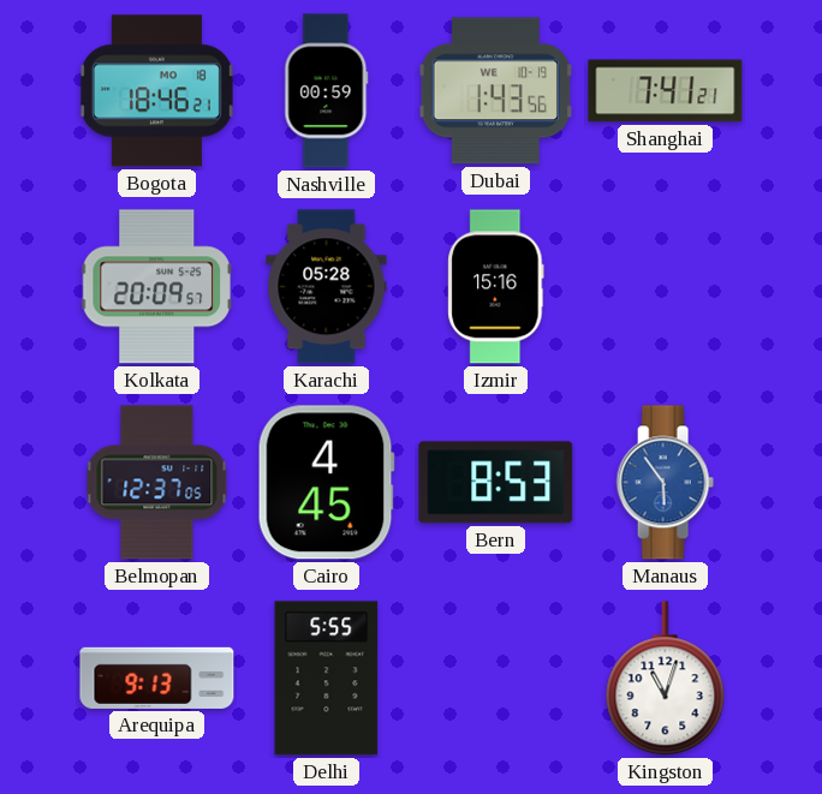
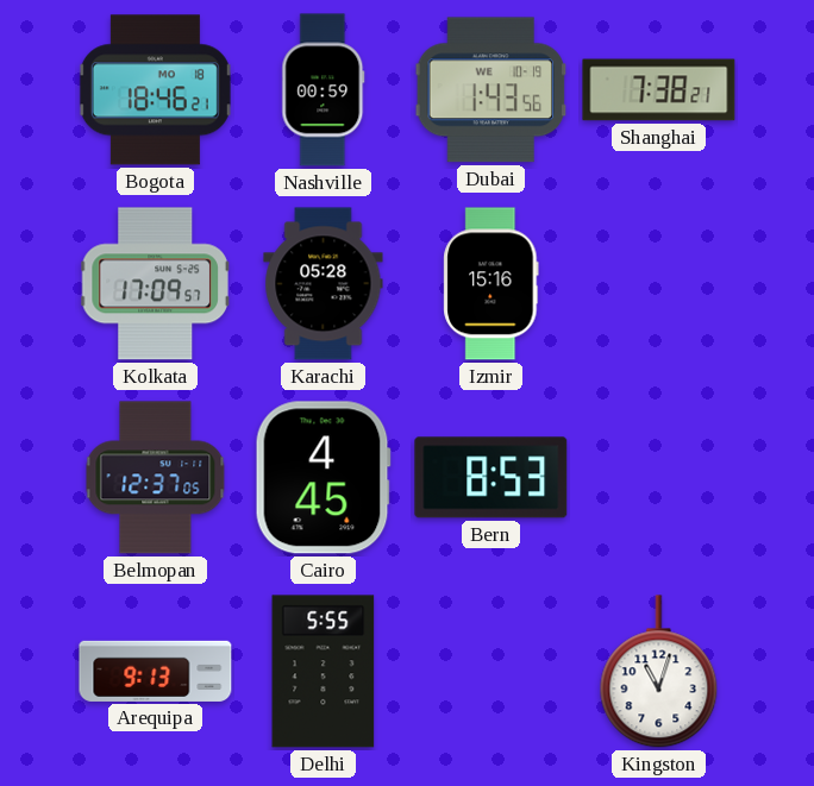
Shanghai: 7:41 -> 7:38 (659, 90)
Kolkata: 20:09 -> 17:09 (155, 284)
Manaus: 5:54 -> none (665, 483)
